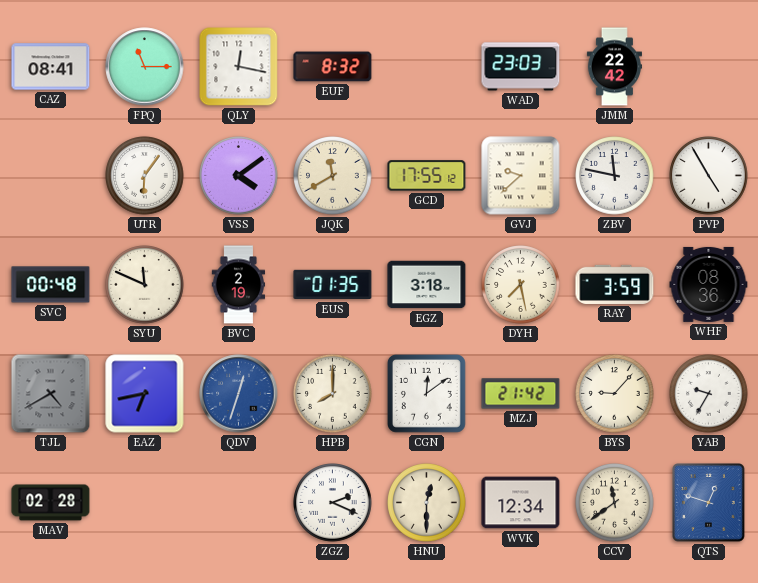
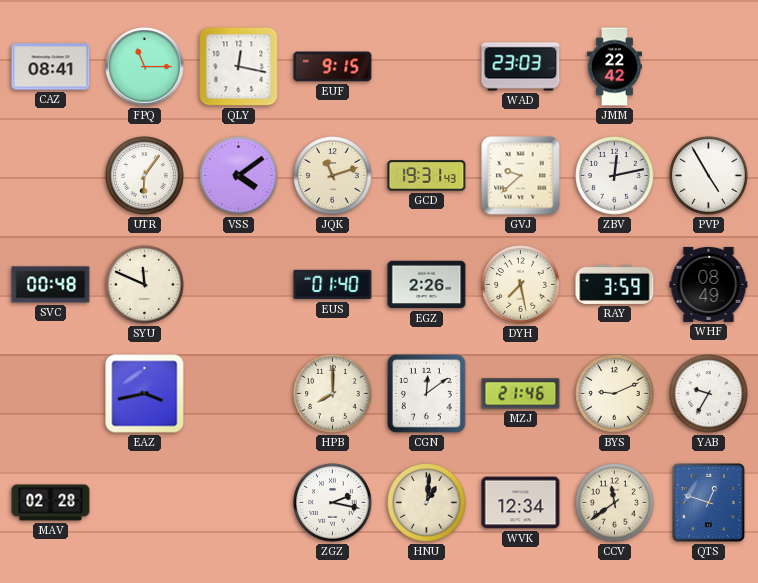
EUF: 8:32 -> 9:15 (333, 67)
JQK: 11:40 -> 11:12 (333, 176)
GCD: 17:55 -> 19:31 (427, 176)
ZBV: 11:47 -> 12:13 (615, 176)
BVC: 2:19 -> none (239, 285)
EUS: 01:35 -> 01:40 (333, 285)
EGZ: 3:18 -> 2:26 (427, 285)
WHF: 08:36 -> 08:49 (709, 284)
TJL: 4:40 -> none (51, 394)
EAZ: 6:43 -> 3:43 (145, 394)
QDV: 12:33 -> none (239, 394)
MZJ: 21:42 -> 21:46 (521, 394)
BYS: 9:07 -> 9:11 (615, 394)
ZGZ: 2:19 -> 2:17 (333, 503)
HNU: 12:30 -> 1:01 (427, 503)
